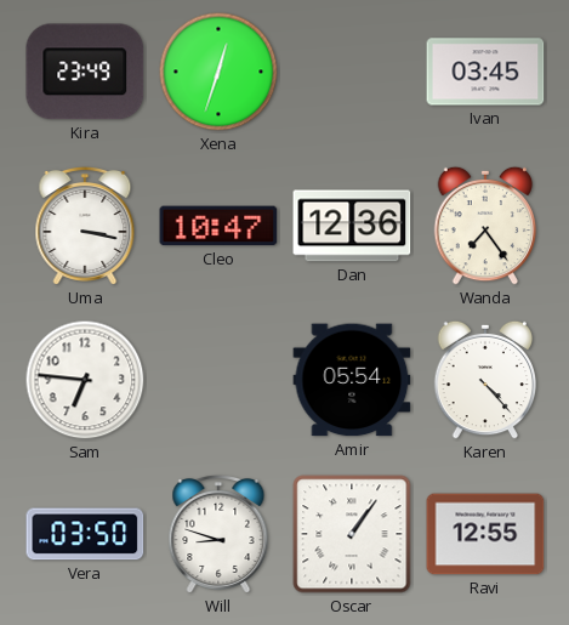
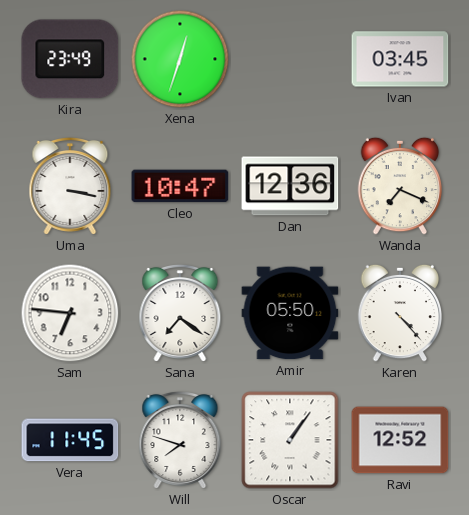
Wanda: 7:24 -> 7:19 (400, 186)
Sana: none -> 7:21 (180, 313)
Amir: 05:54 -> 05:50 (290, 313)
Vera: 03:50 -> 11:45 (70, 440)
Will: 8:48 -> 7:48 (180, 440)
Ravi: 12:55 -> 12:52 (400, 440)
